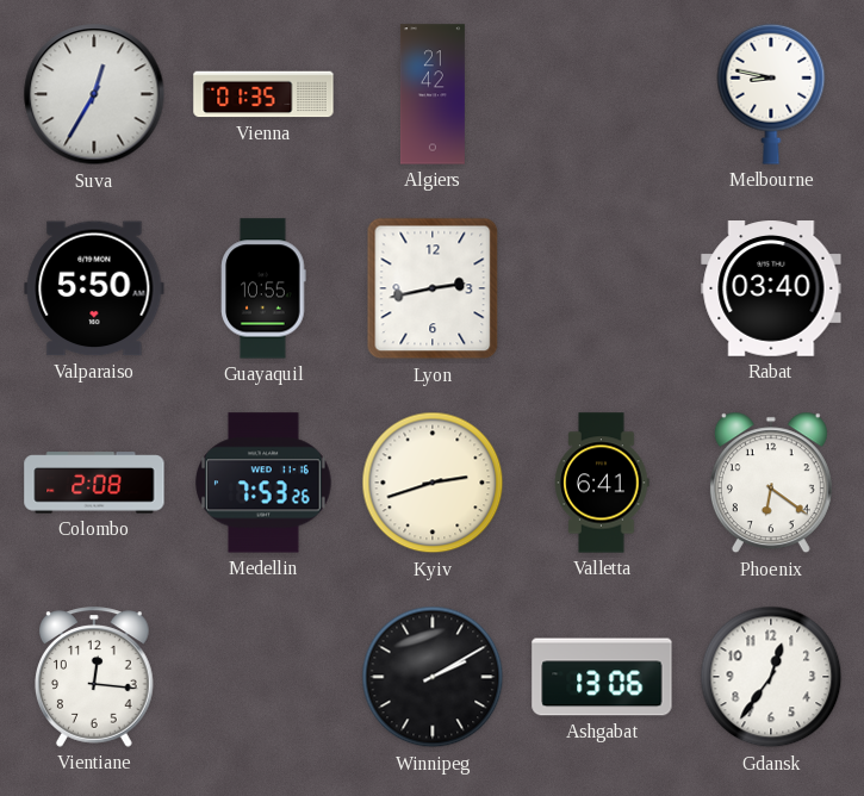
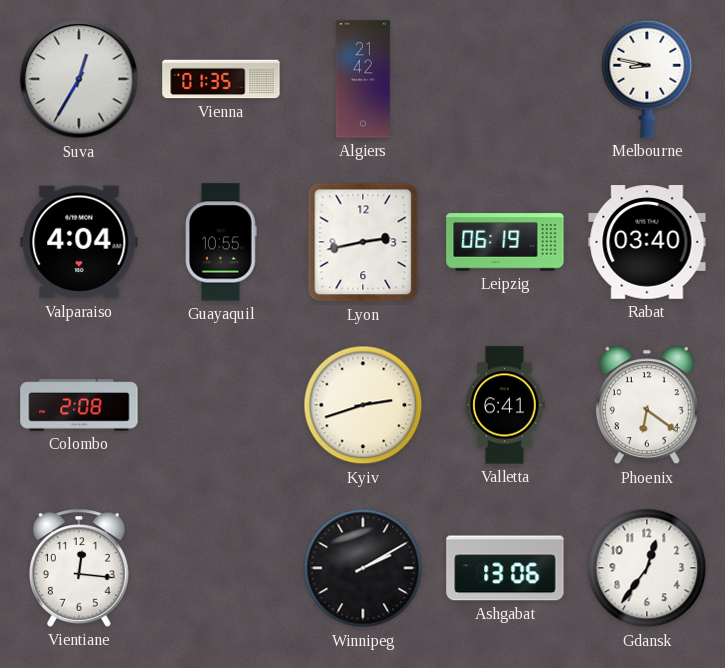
Valparaiso: 5:50 -> 4:04 (79, 242)
Leipzig: none -> 06:19 (505, 242)
Medellin: 7:53 -> none (265, 483)
